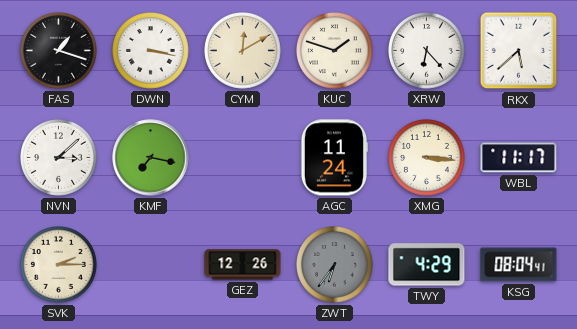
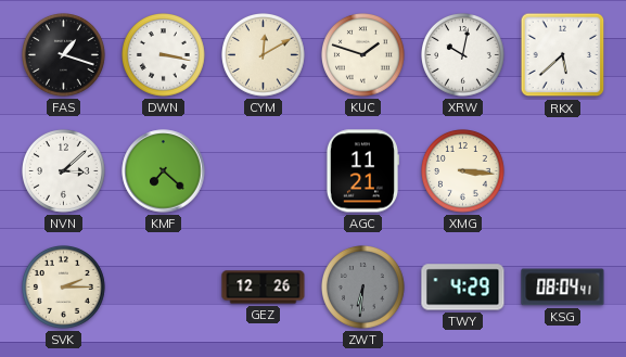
XRW: 6:23 -> 10:02 (463, 55)
KMF: 7:17 -> 7:22 (164, 171)
AGC: 11:24 -> 11:21 (361, 171)
WBL: 11:17 -> none (519, 158)
ZWT: 6:36 -> 6:31 (363, 288)
